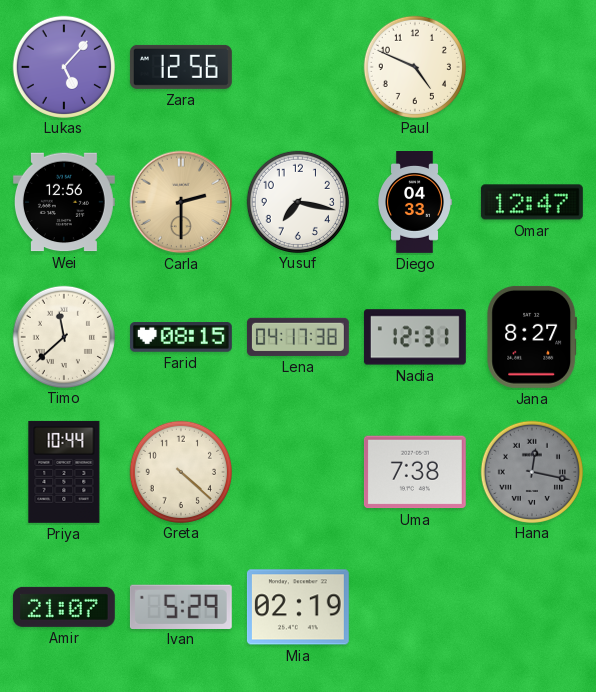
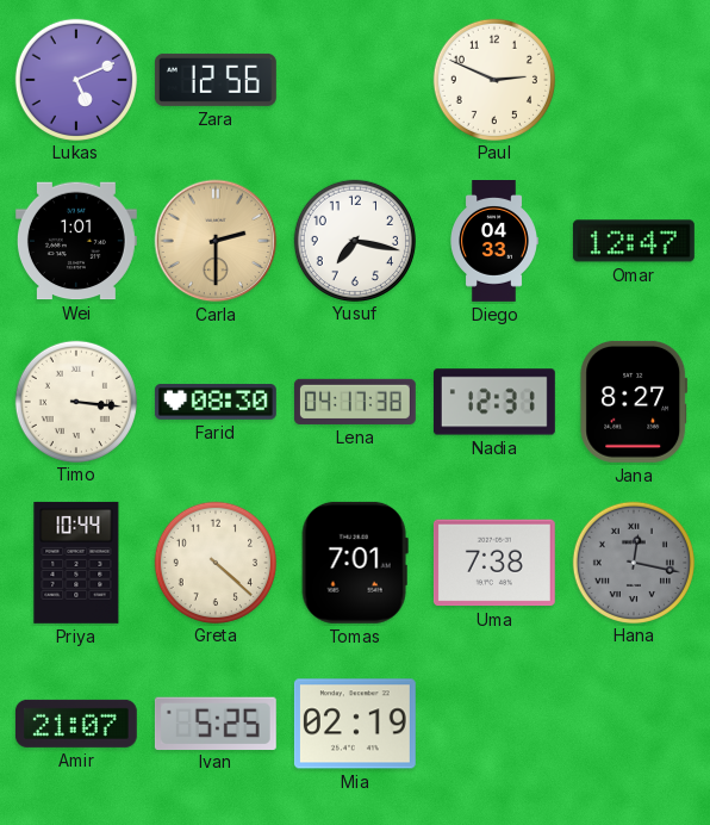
Lukas: 5:07 -> 5:11 (75, 79)
Paul: 4:49 -> 2:49 (493, 79)
Wei: 12:56 -> 1:01 (76, 241)
Timo: 11:38 -> 3:16 (75, 401)
Farid: 08:15 -> 08:30 (216, 402)
Tomas: none -> 7:01 (355, 563)
Ivan: 5:29 -> 5:25 (216, 722)
